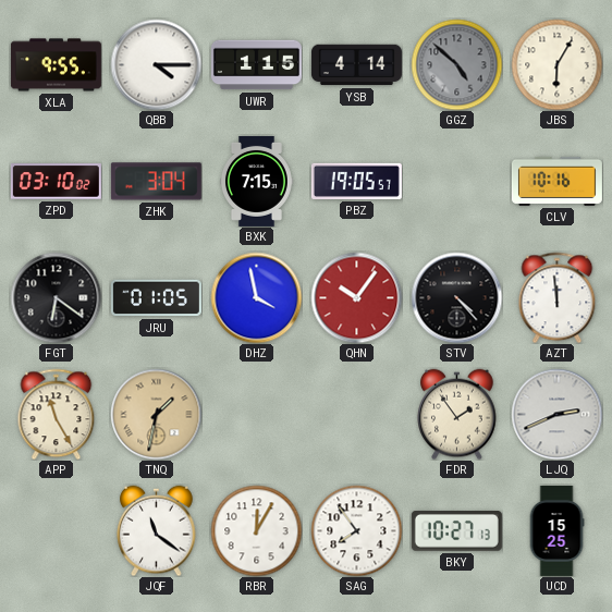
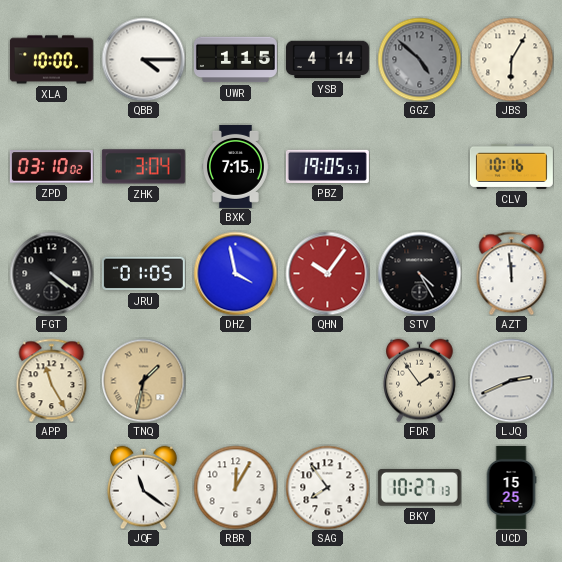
XLA: 9:55 -> 10:00 (51, 60)
FGT: 6:21 -> 4:21 (51, 273)
STV: 4:23 -> 4:25 (419, 273)
